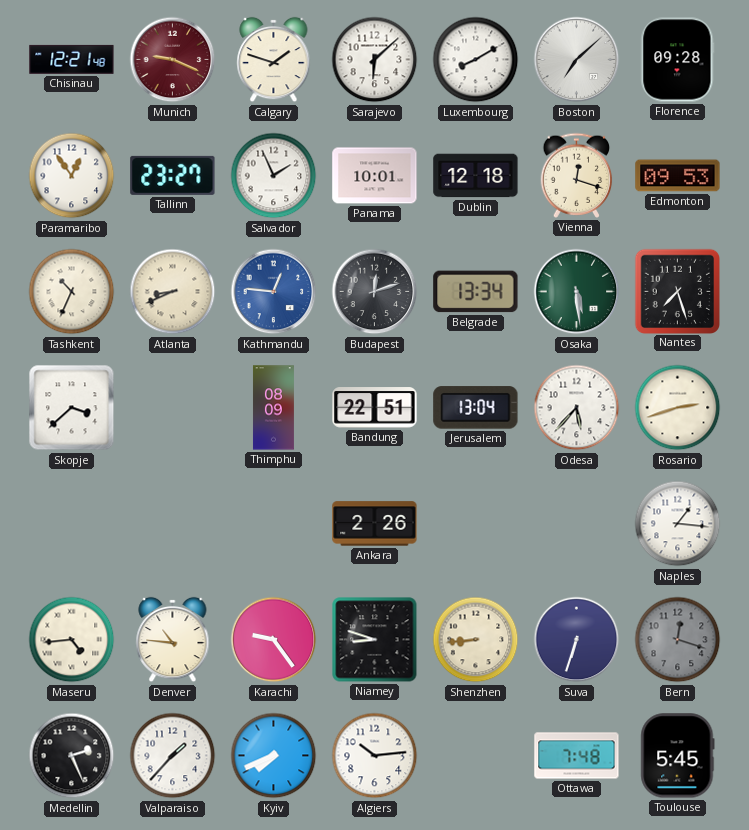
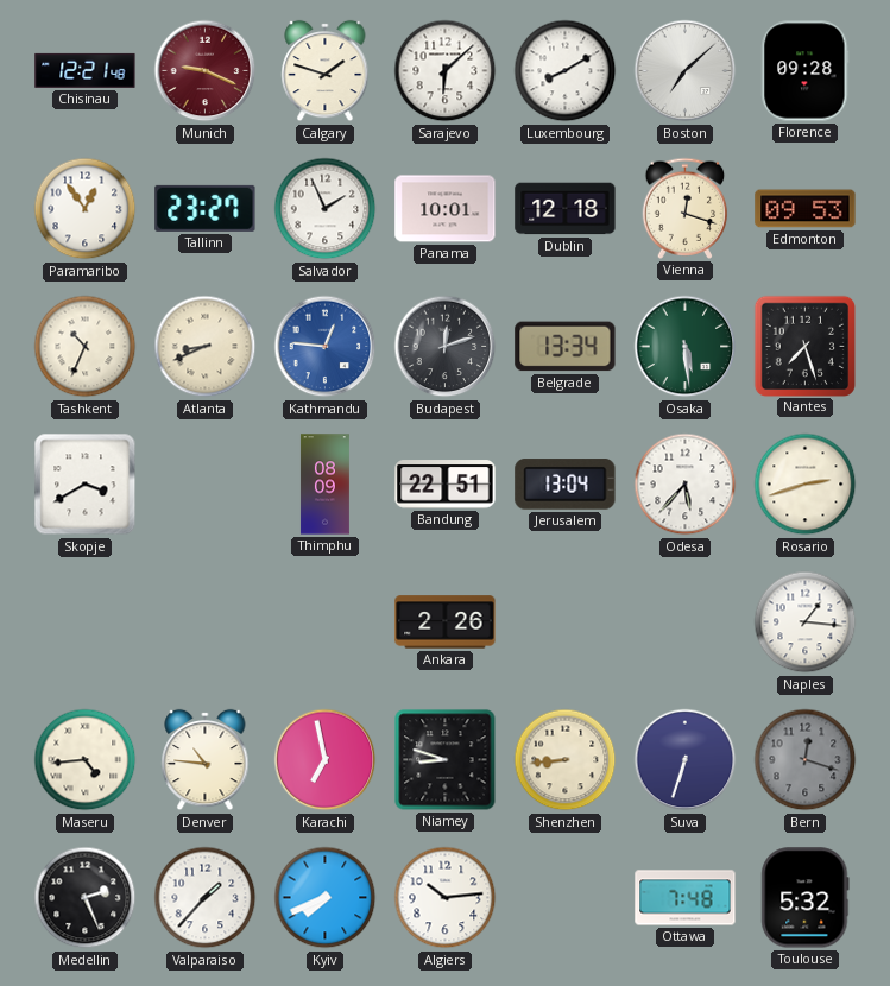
Skopje: 3:38 -> 3:40 (86, 485)
Karachi: 9:24 -> 6:58 (326, 760)
Toulouse: 5:45 -> 5:32 (806, 898)
